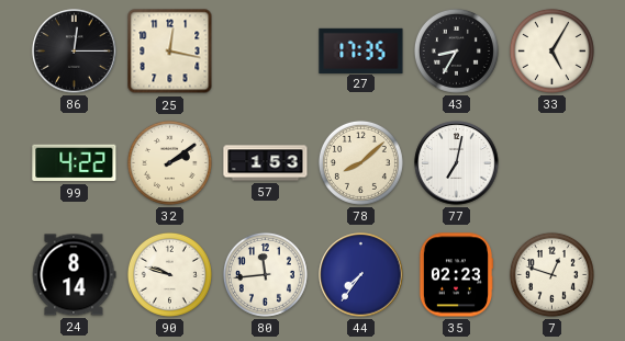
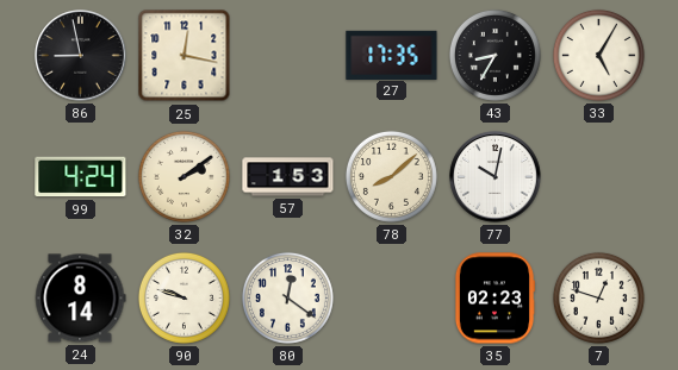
86: 12:15 -> 8:58 (81, 56)
99: 4:22 -> 4:24 (81, 177)
77: 7:02 -> 10:02 (496, 177)
80: 11:44 -> 12:21 (287, 297)
44: 7:36 -> none (361, 275)
